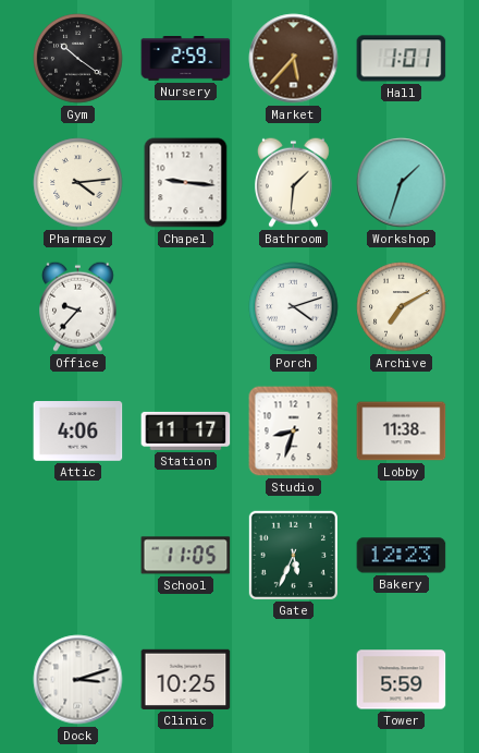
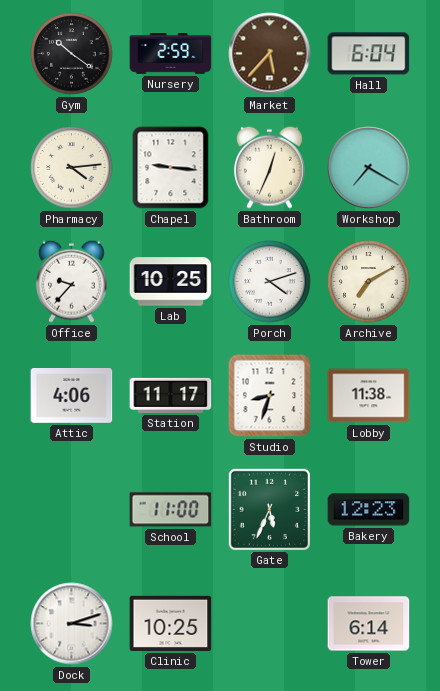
Hall: 1:01 -> 6:04 (369, 54)
Bathroom: 1:31 -> 12:34 (270, 167)
Workshop: 1:33 -> 7:20 (369, 168)
Lab: none -> 10:25 (171, 282)
School: 11:05 -> 11:00 (171, 510)
Tower: 5:59 -> 6:14 (369, 624)
